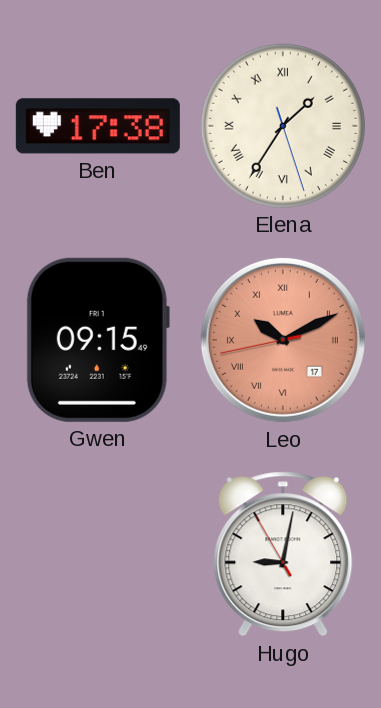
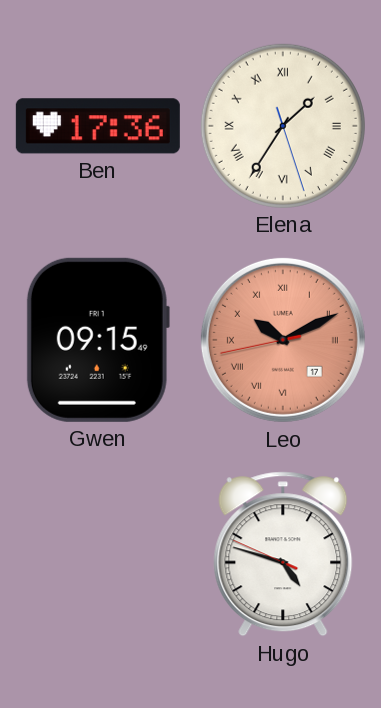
Ben: 17:38 -> 17:36 (98, 126)
Hugo: 9:01 -> 4:47 (283, 554)
